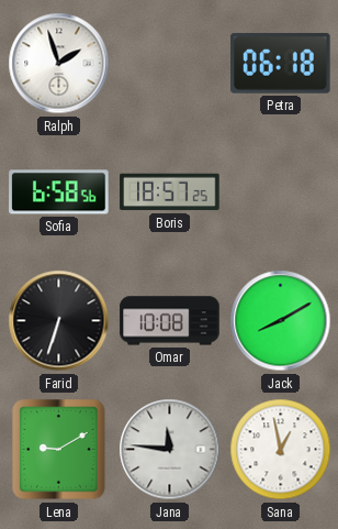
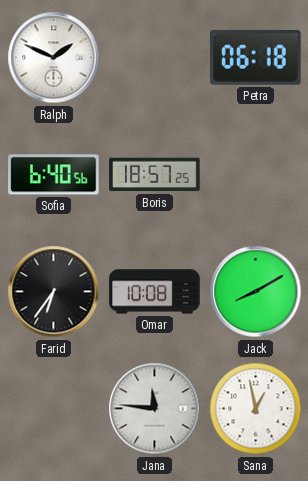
Ralph: 1:57 -> 1:49 (54, 58)
Sofia: 6:58 -> 6:40 (54, 175)
Farid: 6:33 -> 6:36 (54, 292)
Lena: 9:10 -> none (59, 450)
